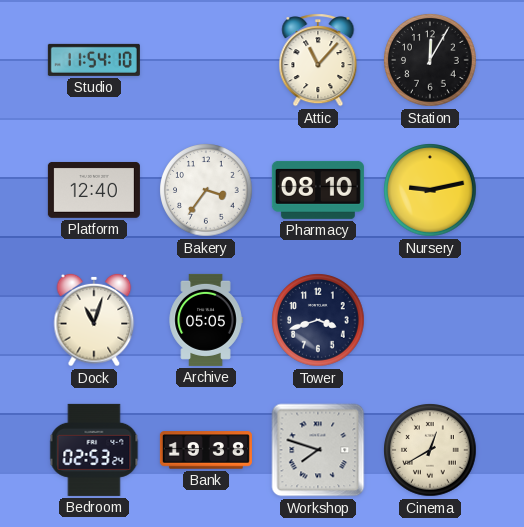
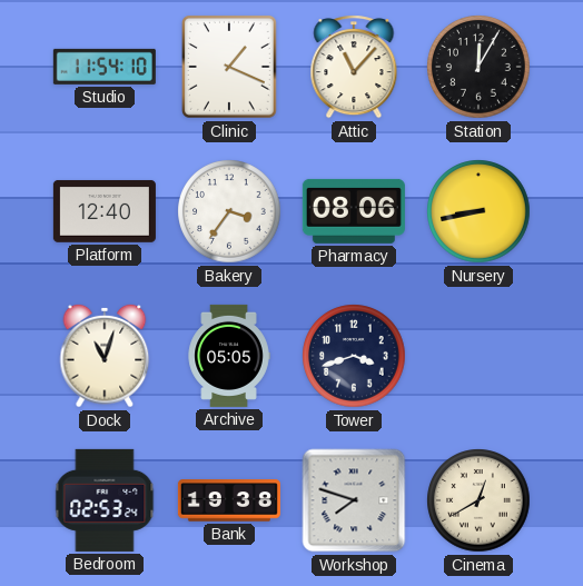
Clinic: none -> 1:19 (229, 67)
Pharmacy: 08:10 -> 08:06 (354, 211)
Nursery: 9:13 -> 8:43 (478, 211)
